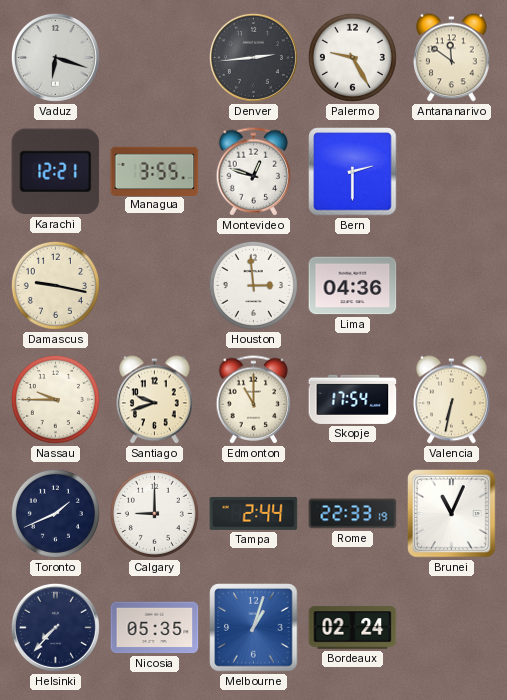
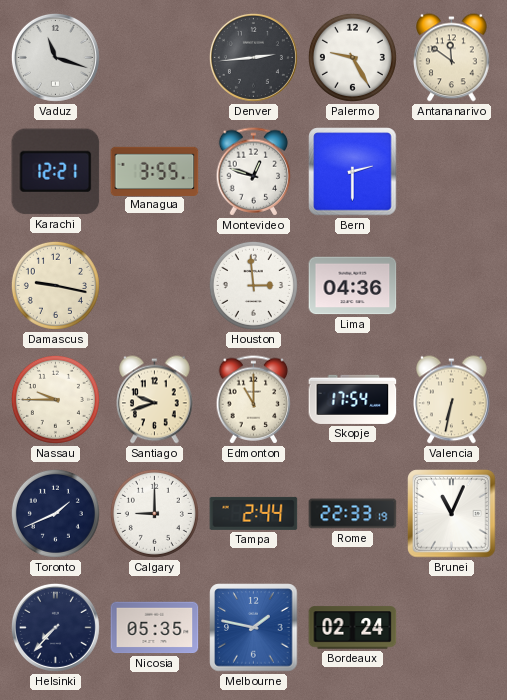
Vaduz: 6:18 -> 11:18 (55, 57)
Melbourne: 1:03 -> 1:47 (254, 628)
